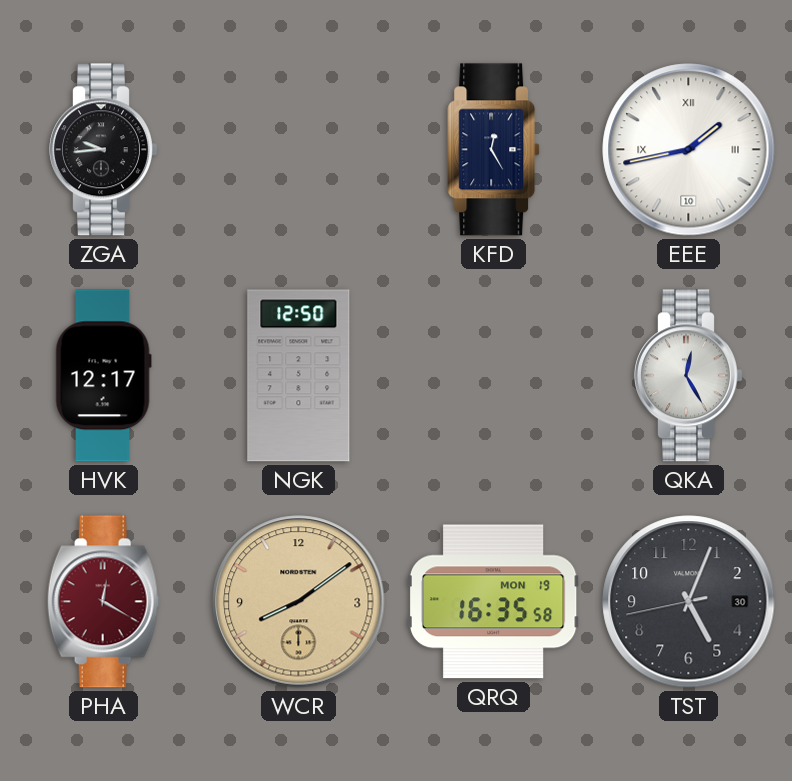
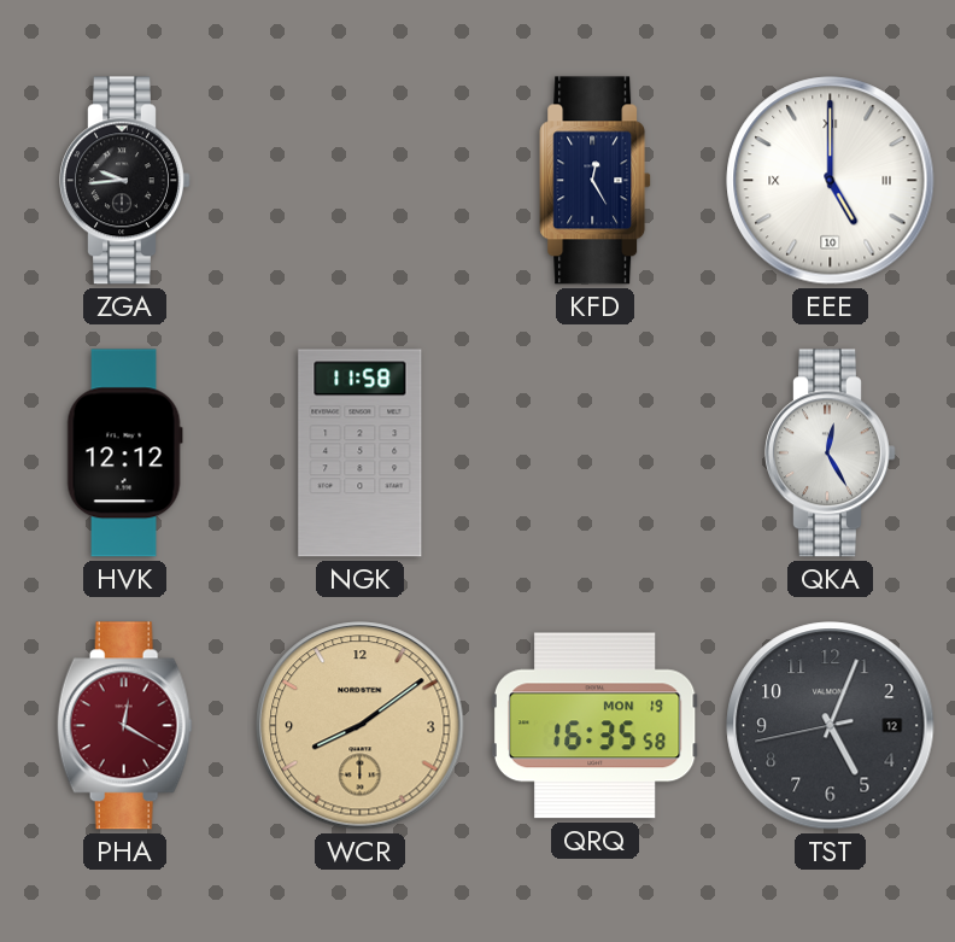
EEE: 1:43 -> 5:00 (831, 181)
HVK: 12:17 -> 12:12 (124, 454)
NGK: 12:50 -> 11:58 (361, 454)
TST date: 30 -> 12 (831, 726)
